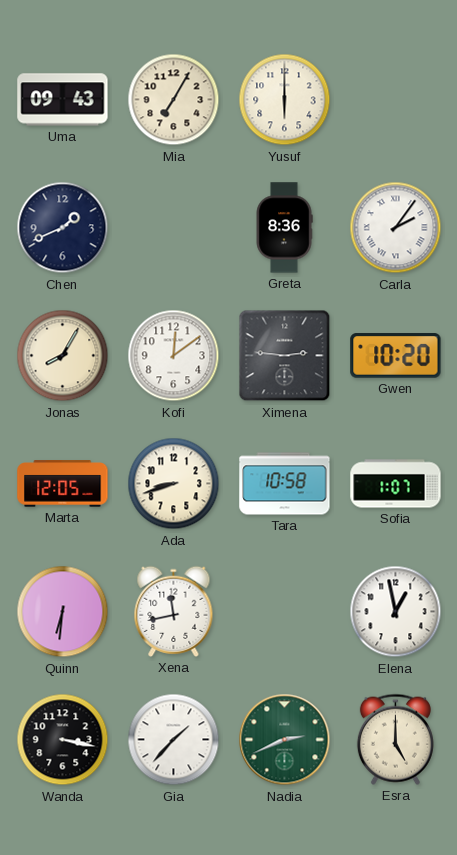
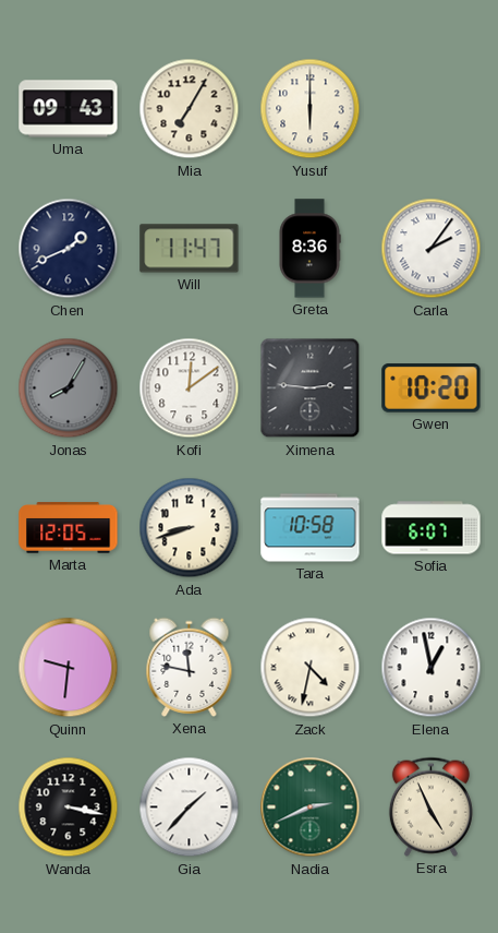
Will: none -> 11:47 (190, 249)
Jonas dial: cream -> grey (69, 388)
Sofia: 1:07 -> 6:07 (432, 528)
Quinn: 6:31 -> 9:31 (69, 668)
Xena: 11:43 -> 11:47 (190, 667)
Zack: none -> 4:32 (311, 668)
Esra: 5:00 -> 4:56 (430, 806)
